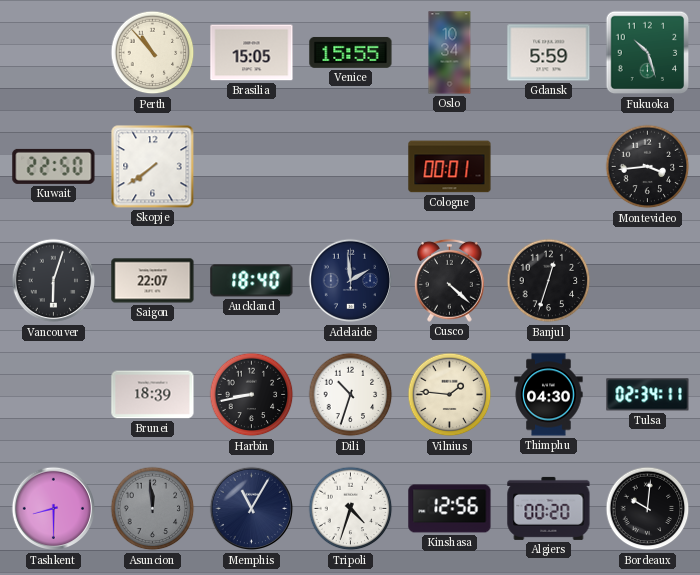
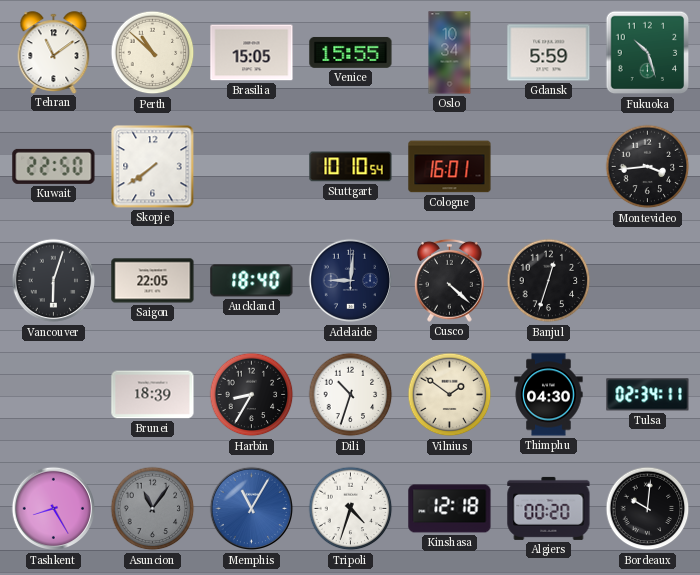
Tehran: none -> 11:09 (54, 52)
Perth: 10:53 -> 10:52 (153, 53)
Stuttgart: none -> 10:10 (351, 167)
Cologne: 00:01 -> 16:01 (450, 167)
Saigon: 22:07 -> 22:05 (153, 281)
Adelaide: 1:59 -> 9:01 (351, 281)
Harbin: 8:43 -> 8:35 (252, 395)
Vilnius: 1:46 -> 1:51 (450, 395)
Tashkent: 8:30 -> 8:25 (54, 509)
Asuncion: 11:59 -> 11:06 (153, 509)
Memphis dial: navy -> blue (252, 509)
Kinshasa: 12:56 -> 12:18 (450, 509)
